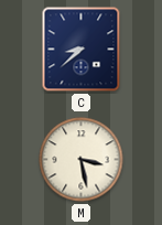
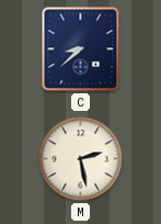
M: 3:28 -> 2:28 (81, 159)
